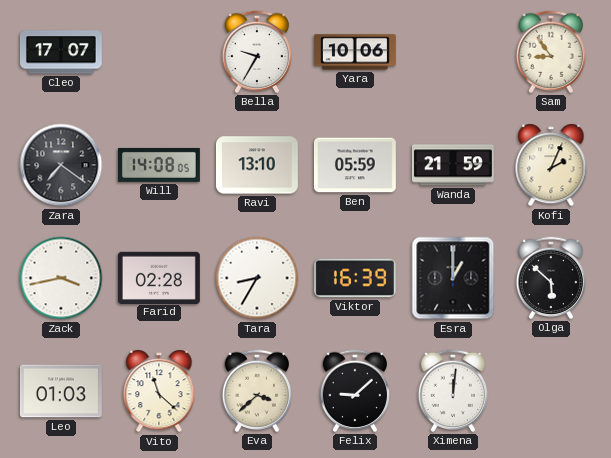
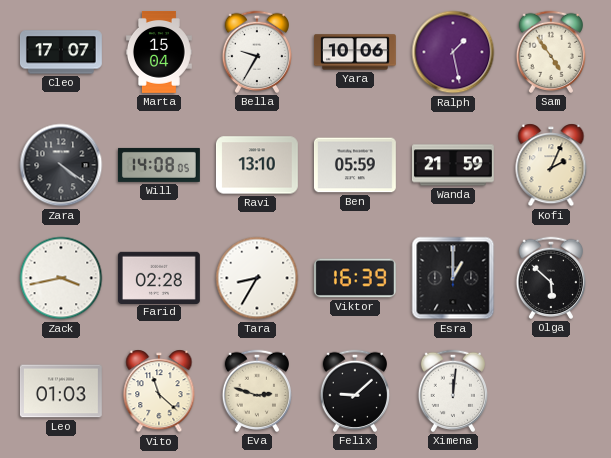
Marta: none -> 15:04 (159, 53)
Ralph: none -> 1:28 (453, 52)
Sam: 8:54 -> 4:54 (550, 52)
Zara: 7:21 -> 4:21 (61, 165)
Eva: 3:38 -> 2:48 (256, 391)
